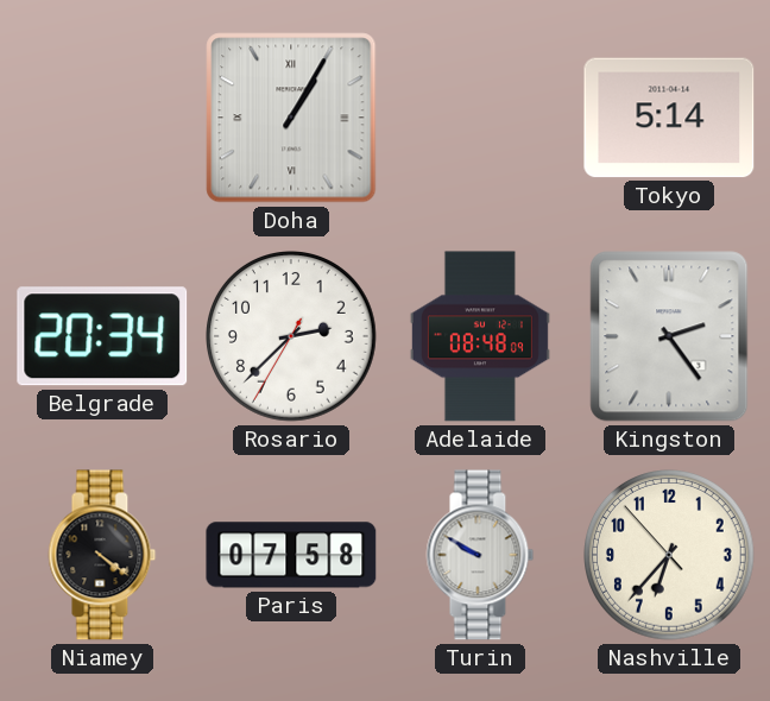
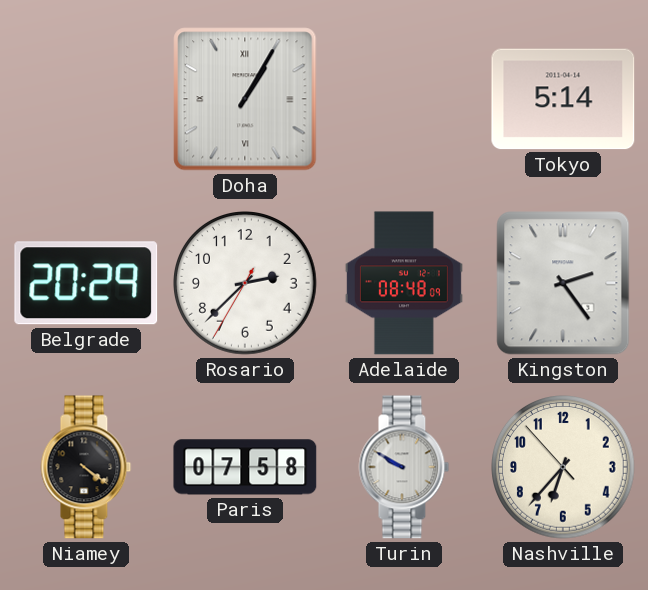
Belgrade: 20:34 -> 20:29 (86, 283)
